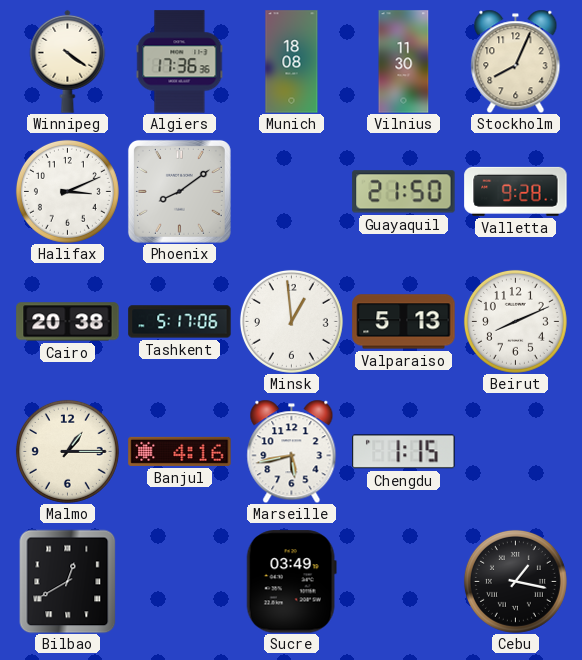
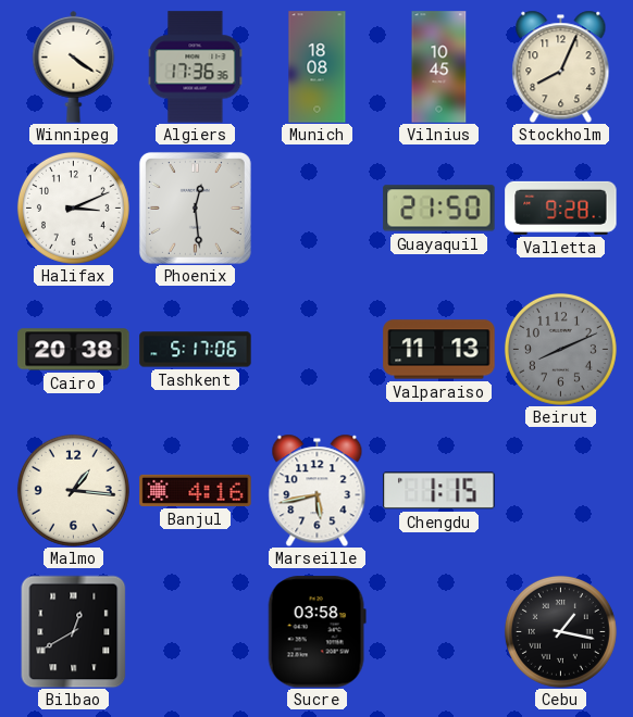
Vilnius: 11:30 -> 10:45 (439, 67)
Phoenix: 8:09 -> 12:29 (195, 207)
Minsk: 12:59 -> none (291, 321)
Valparaiso: 5:13 -> 11:13 (439, 350)
Beirut dial: white -> grey (560, 349)
Malmo: 1:15 -> 1:16 (73, 490)
Sucre: 03:49 -> 03:58 (316, 632)
